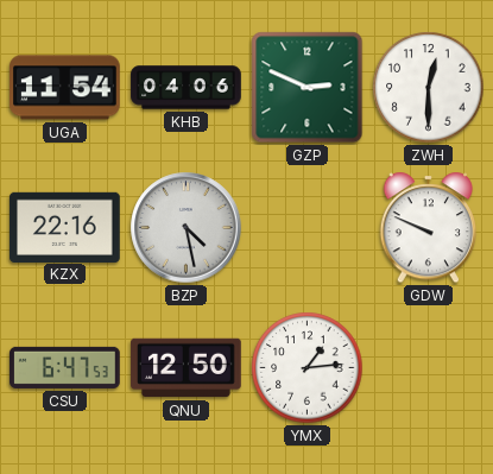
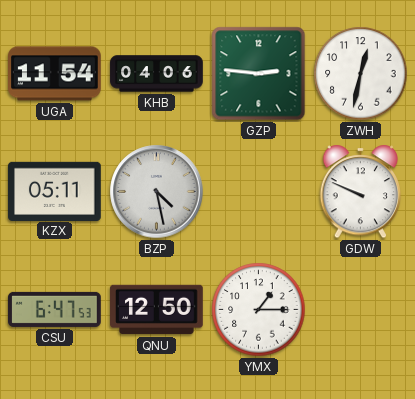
GZP: 2:49 -> 2:46 (259, 74)
ZWH: 12:30 -> 12:32 (361, 74)
KZX: 22:16 -> 05:11 (55, 191)
YMX: 1:14 -> 1:15 (259, 310)
